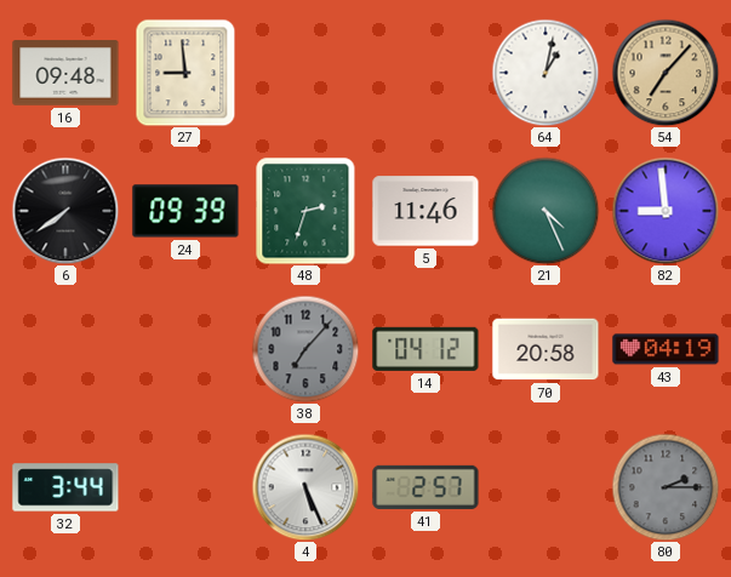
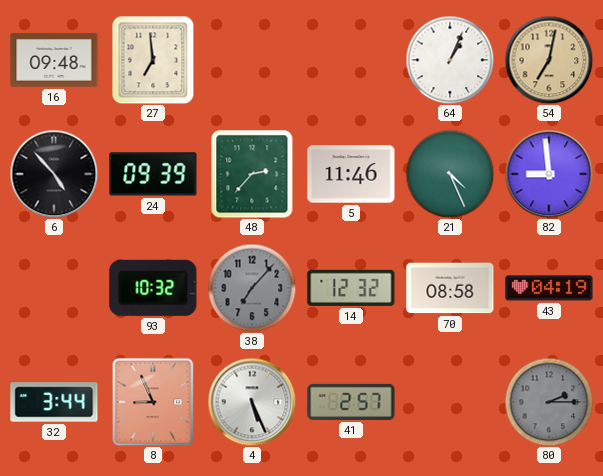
27: 8:59 -> 6:59 (153, 60)
64: 1:02 -> 1:04 (450, 60)
54: 7:07 -> 7:02 (549, 60)
6: 7:39 -> 4:53 (54, 174)
48: 2:33 -> 2:37 (252, 174)
93: none -> 10:32 (153, 288)
14: 04:12 -> 12:32 (351, 288)
70: 20:58 -> 08:58 (450, 288)
8: none -> 8:56 (153, 402)
